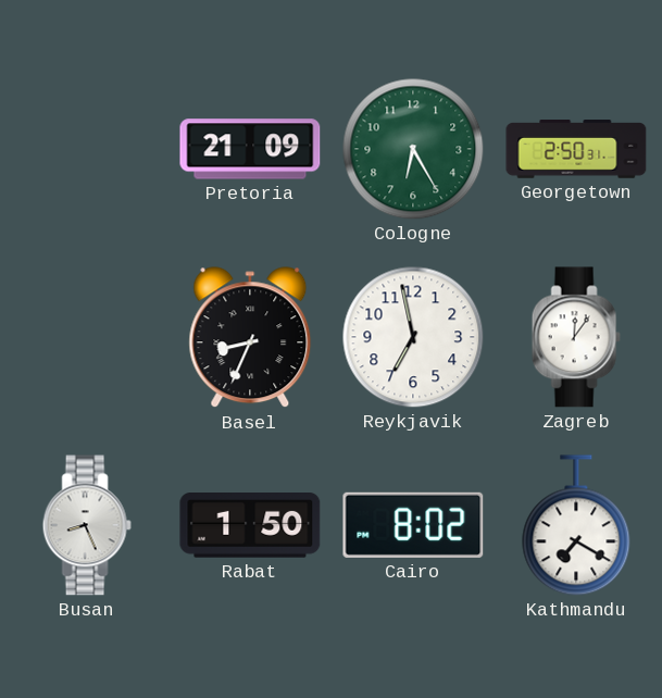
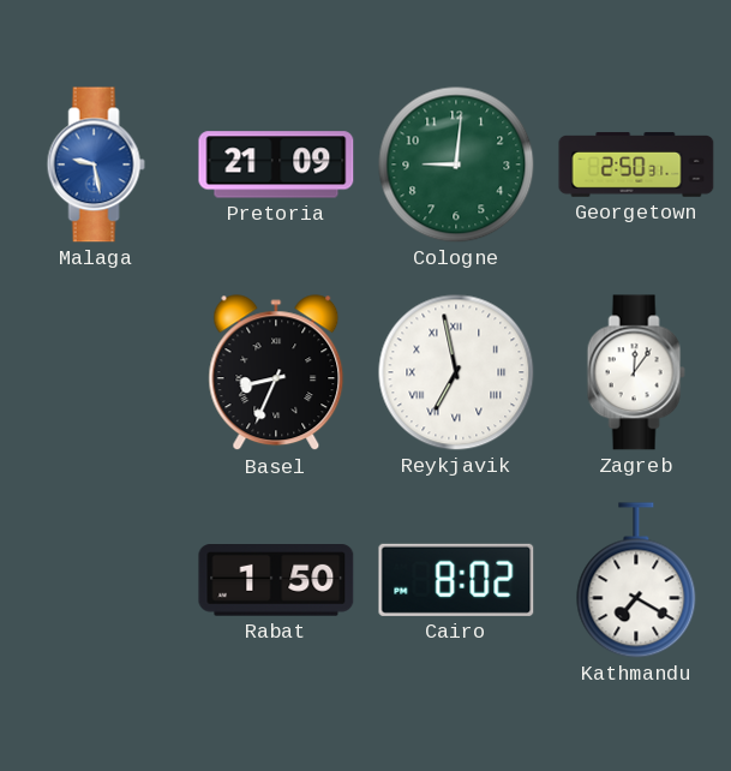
Malaga: none -> 9:28 (96, 165)
Cologne: 6:25 -> 9:01 (456, 165)
Reykjavik numerals: Arabic -> Roman (456, 372)
Busan: 8:26 -> none (87, 525)
